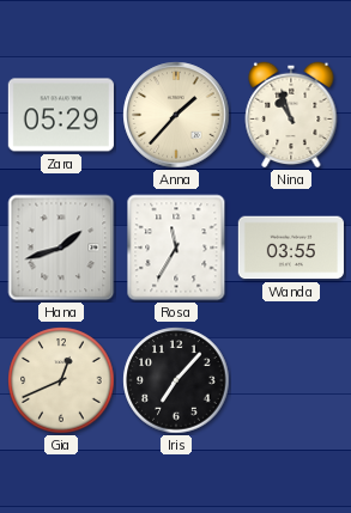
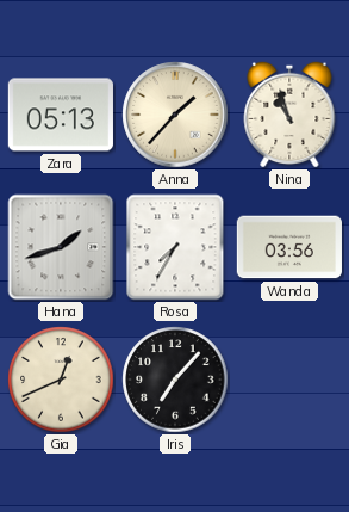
Zara: 05:29 -> 05:13 (61, 115)
Rosa: 11:35 -> 7:35 (175, 247)
Wanda: 03:55 -> 03:56 (289, 247)
